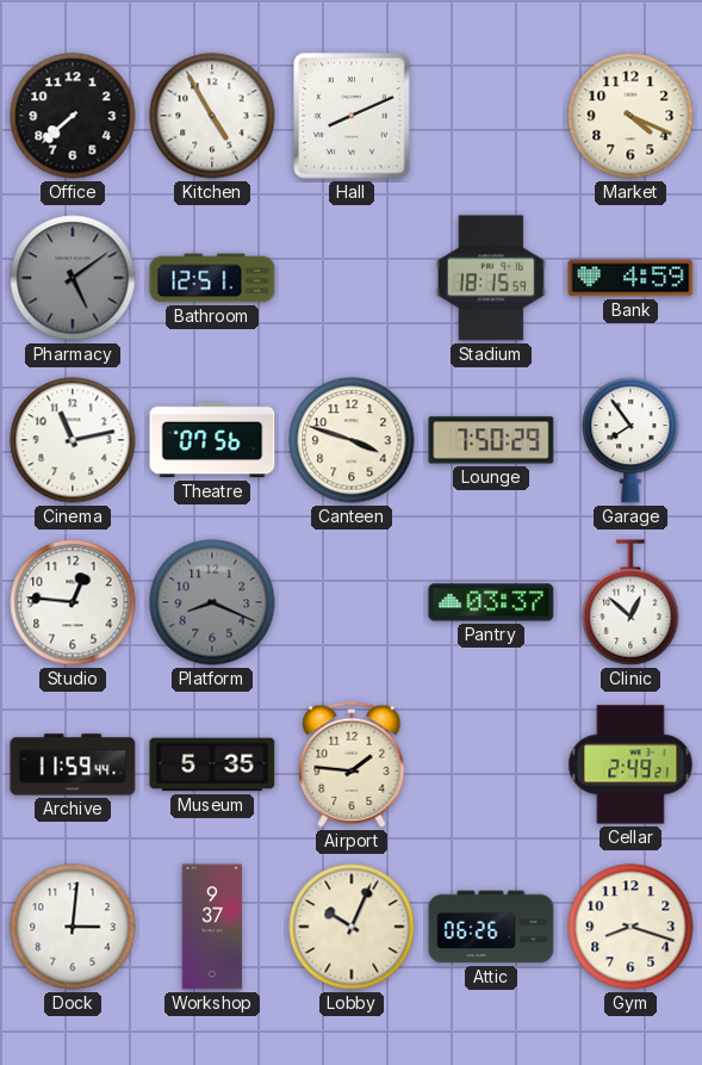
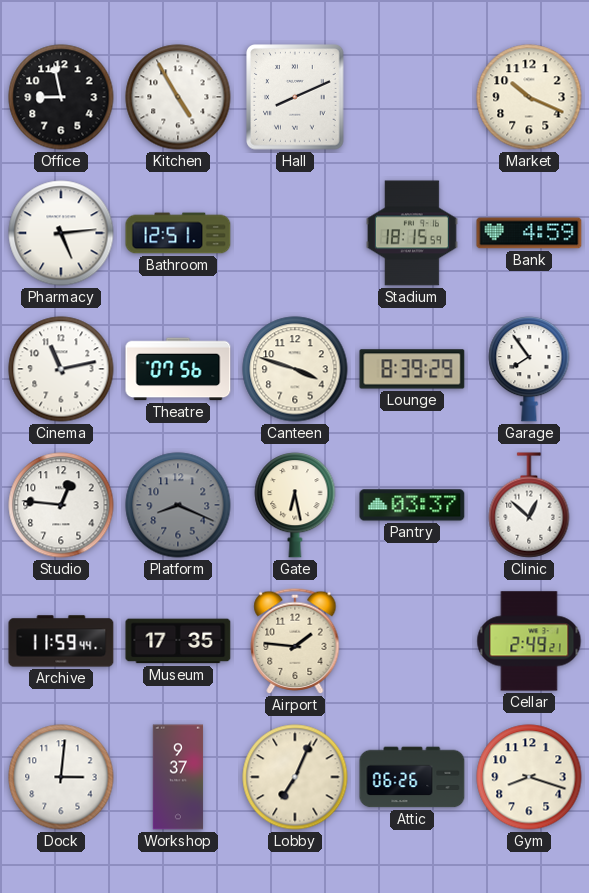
Office: 7:38 -> 8:58 (61, 97)
Market: 4:19 -> 10:19 (529, 97)
Pharmacy: 5:09 -> 5:14 (61, 233)
Pharmacy dial: grey -> white (61, 233)
Lounge: 7:50 -> 8:39 (412, 369)
Gate: none -> 6:28 (295, 505)
Museum: 5:35 -> 17:35 (178, 641)
Lobby: 10:04 -> 7:04 (295, 777)
